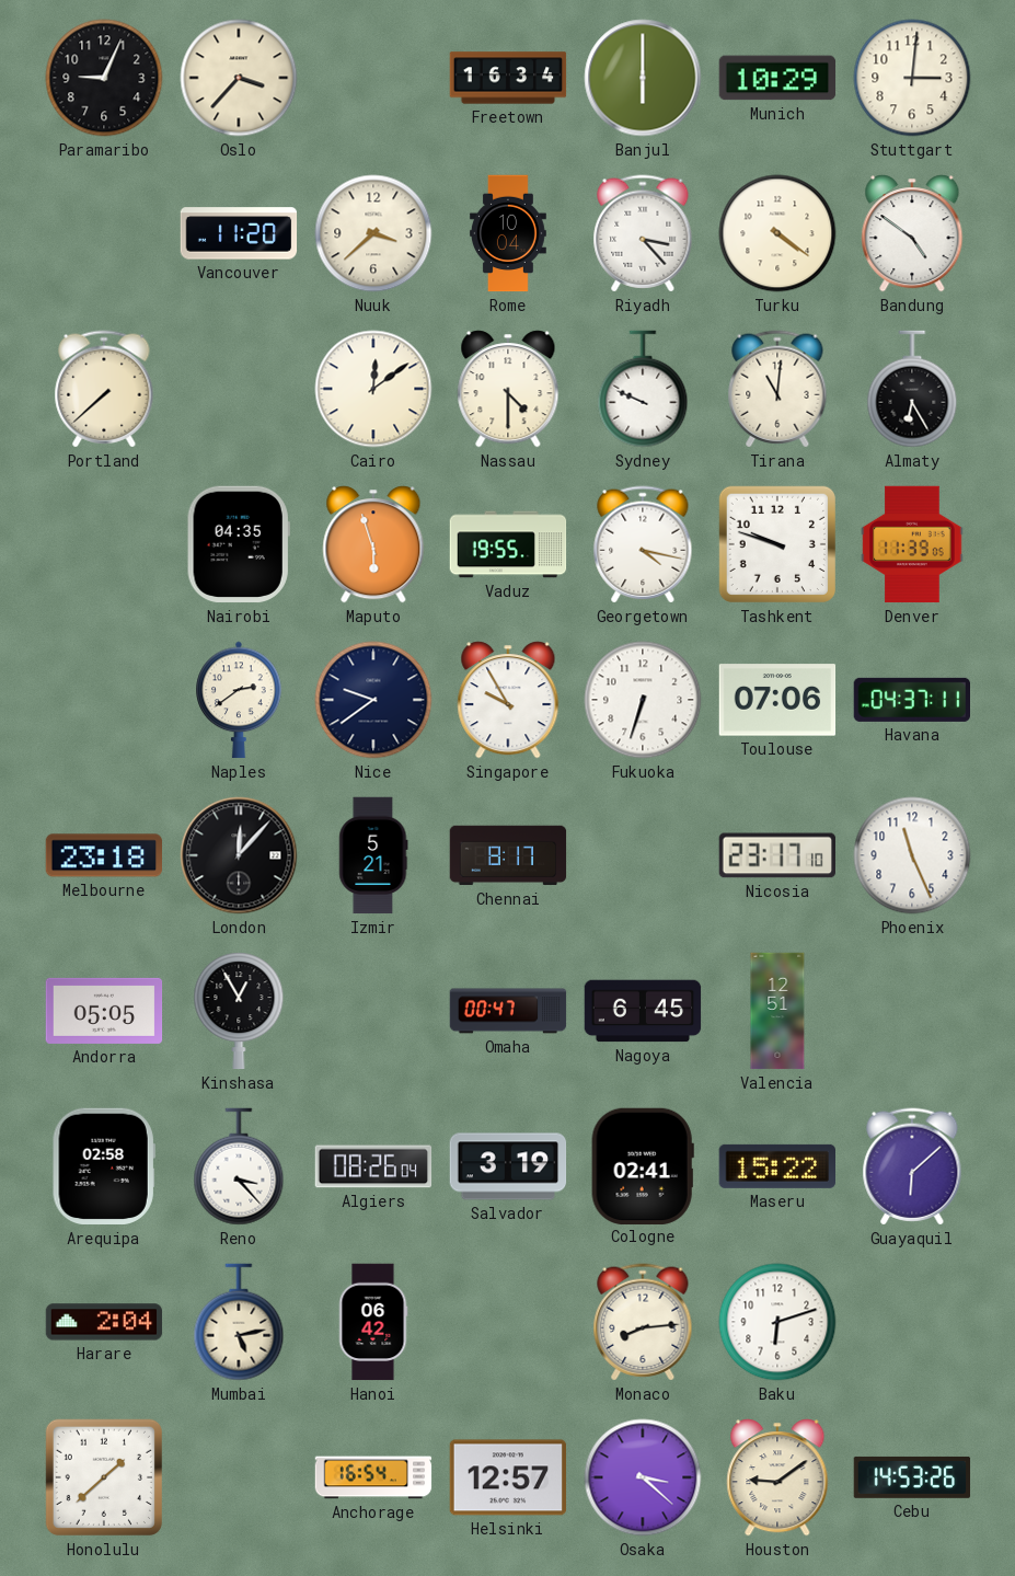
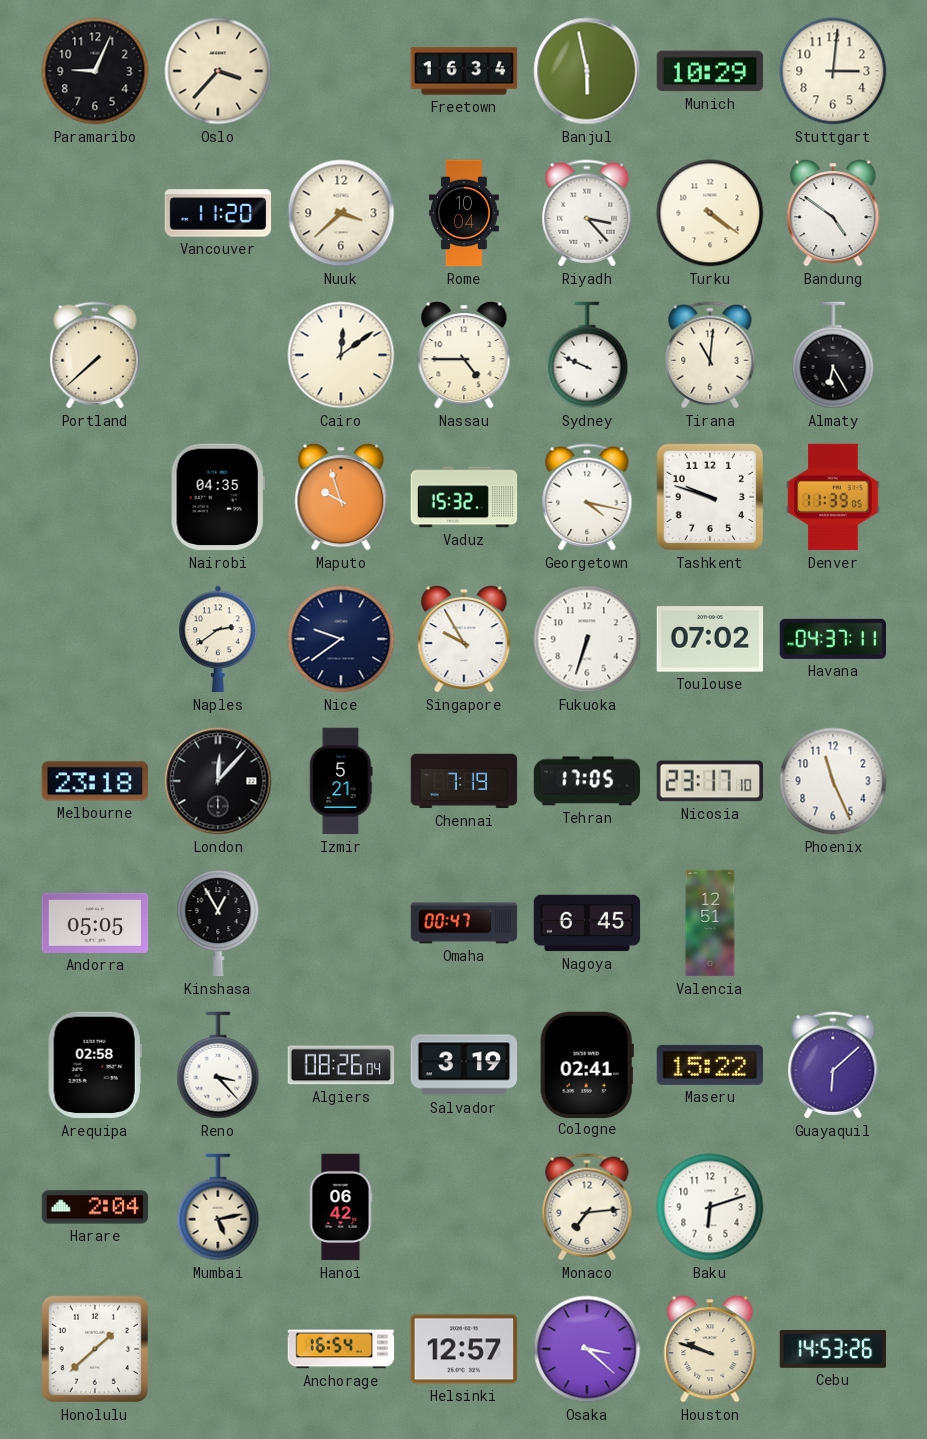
Banjul: 6:00 -> 5:58 (587, 71)
Nassau: 4:30 -> 4:45 (464, 355)
Maputo: 5:57 -> 9:57 (341, 497)
Vaduz: 19:55 -> 15:32 (464, 497)
Toulouse: 07:06 -> 07:02 (710, 639)
Chennai: 8:17 -> 7:19 (464, 781)
Tehran: none -> 17:05 (587, 781)
Monaco: 8:14 -> 7:14 (587, 1207)
Houston: 9:09 -> 9:48 (710, 1349)
